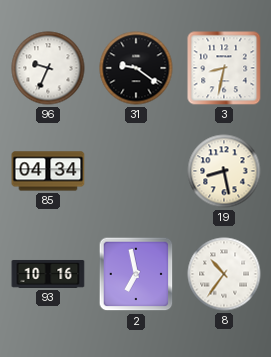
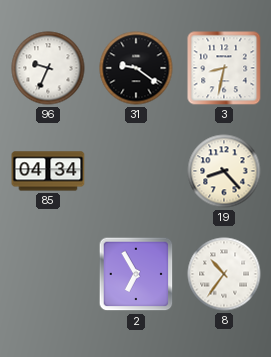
19: 8:28 -> 8:23 (224, 171)
93: 10:16 -> none (48, 274)
2: 6:58 -> 6:55 (136, 274)
